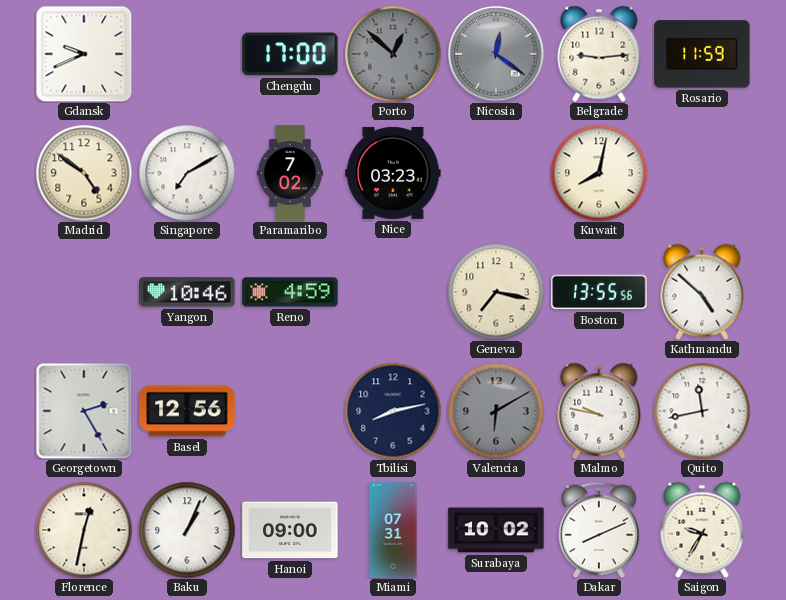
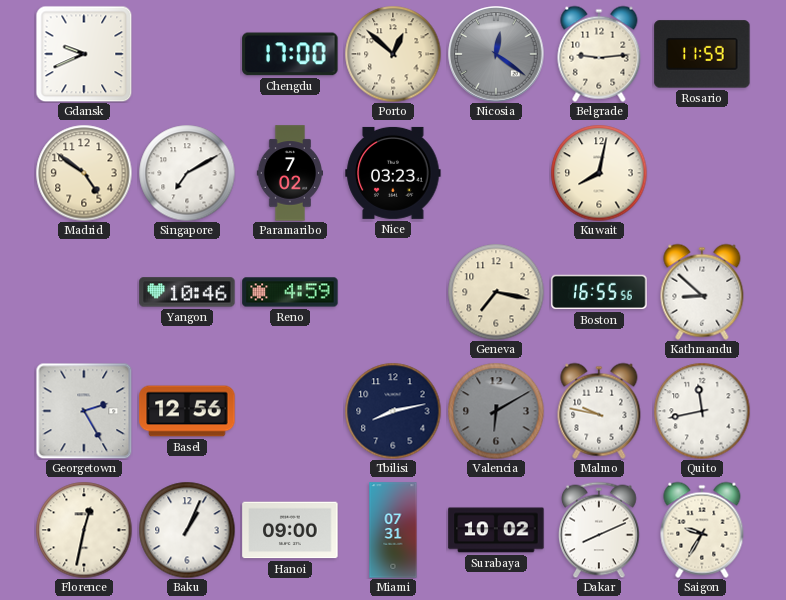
Porto dial: grey -> cream (393, 54)
Boston: 13:55 -> 16:55 (599, 292)
Kathmandu: 4:52 -> 8:52 (702, 292)
